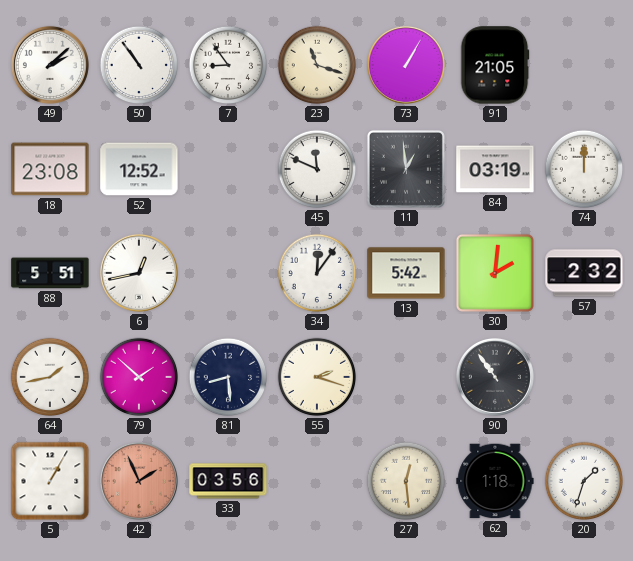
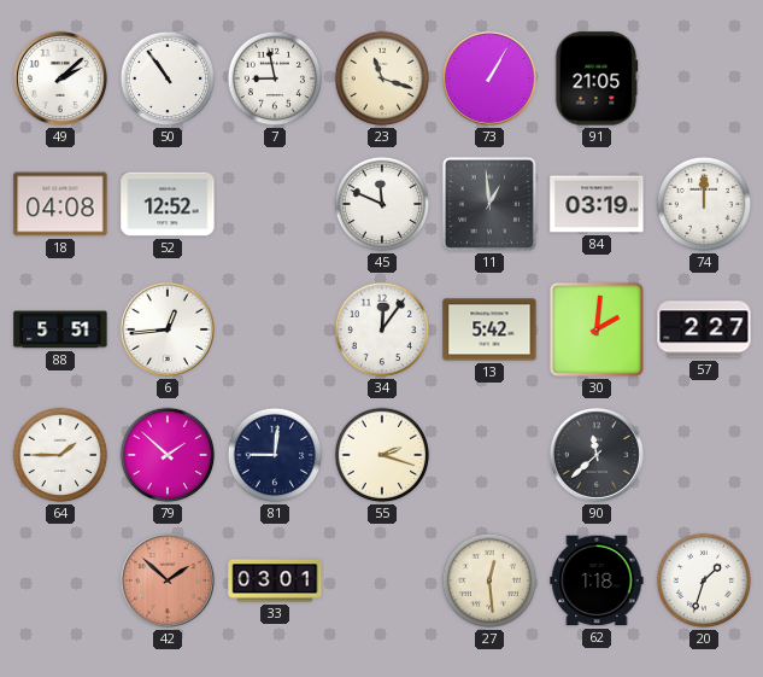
7: 8:54 -> 8:58 (275, 78)
18: 23:08 -> 04:08 (60, 204)
6: 12:43 -> 12:44 (168, 329)
57: 2:32 -> 2:27 (704, 329)
64: 1:43 -> 1:45 (60, 455)
81: 8:29 -> 9:01 (275, 455)
90: 10:54 -> 11:38 (597, 455)
5: 1:05 -> none (50, 481)
42: 1:56 -> 1:52 (168, 580)
33: 03:56 -> 03:01 (275, 580)
